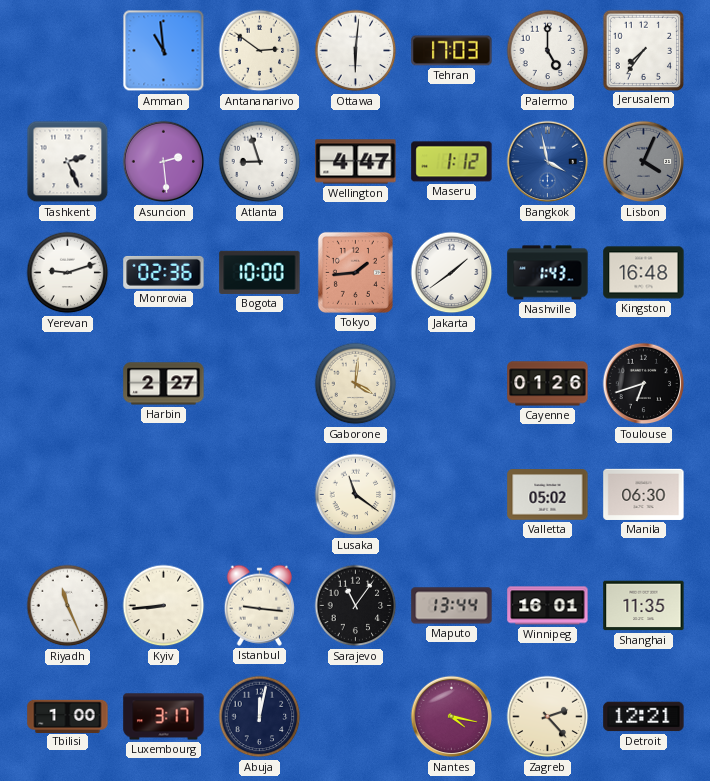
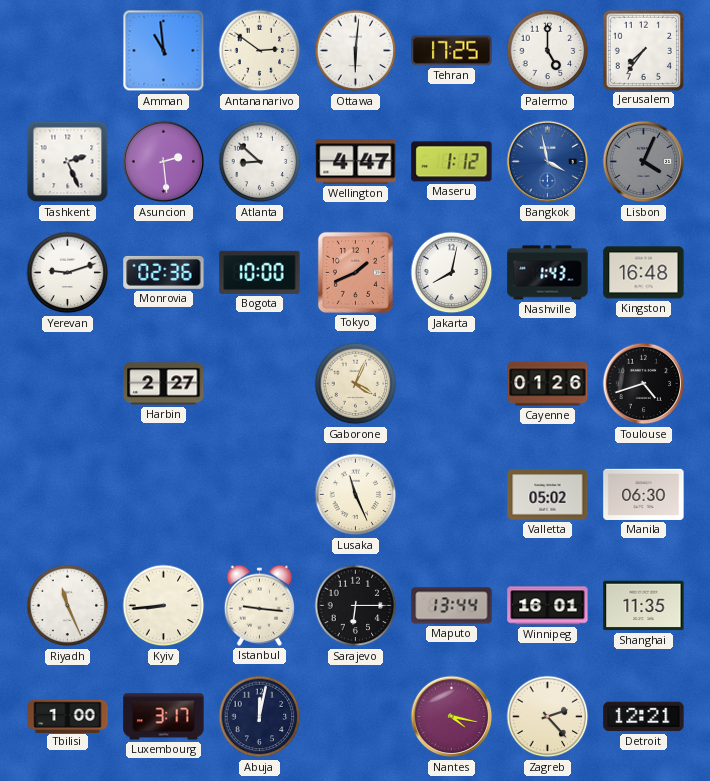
Tehran: 17:03 -> 17:25 (452, 51)
Atlanta: 8:57 -> 8:52 (260, 162)
Tokyo: 1:44 -> 1:41 (355, 272)
Jakarta: 1:39 -> 8:02 (452, 273)
Gaborone: 4:01 -> 4:04 (356, 384)
Toulouse: 6:42 -> 4:42 (644, 384)
Lusaka: 11:21 -> 11:26 (356, 495)
Sarajevo: 11:06 -> 6:15 (356, 606)
